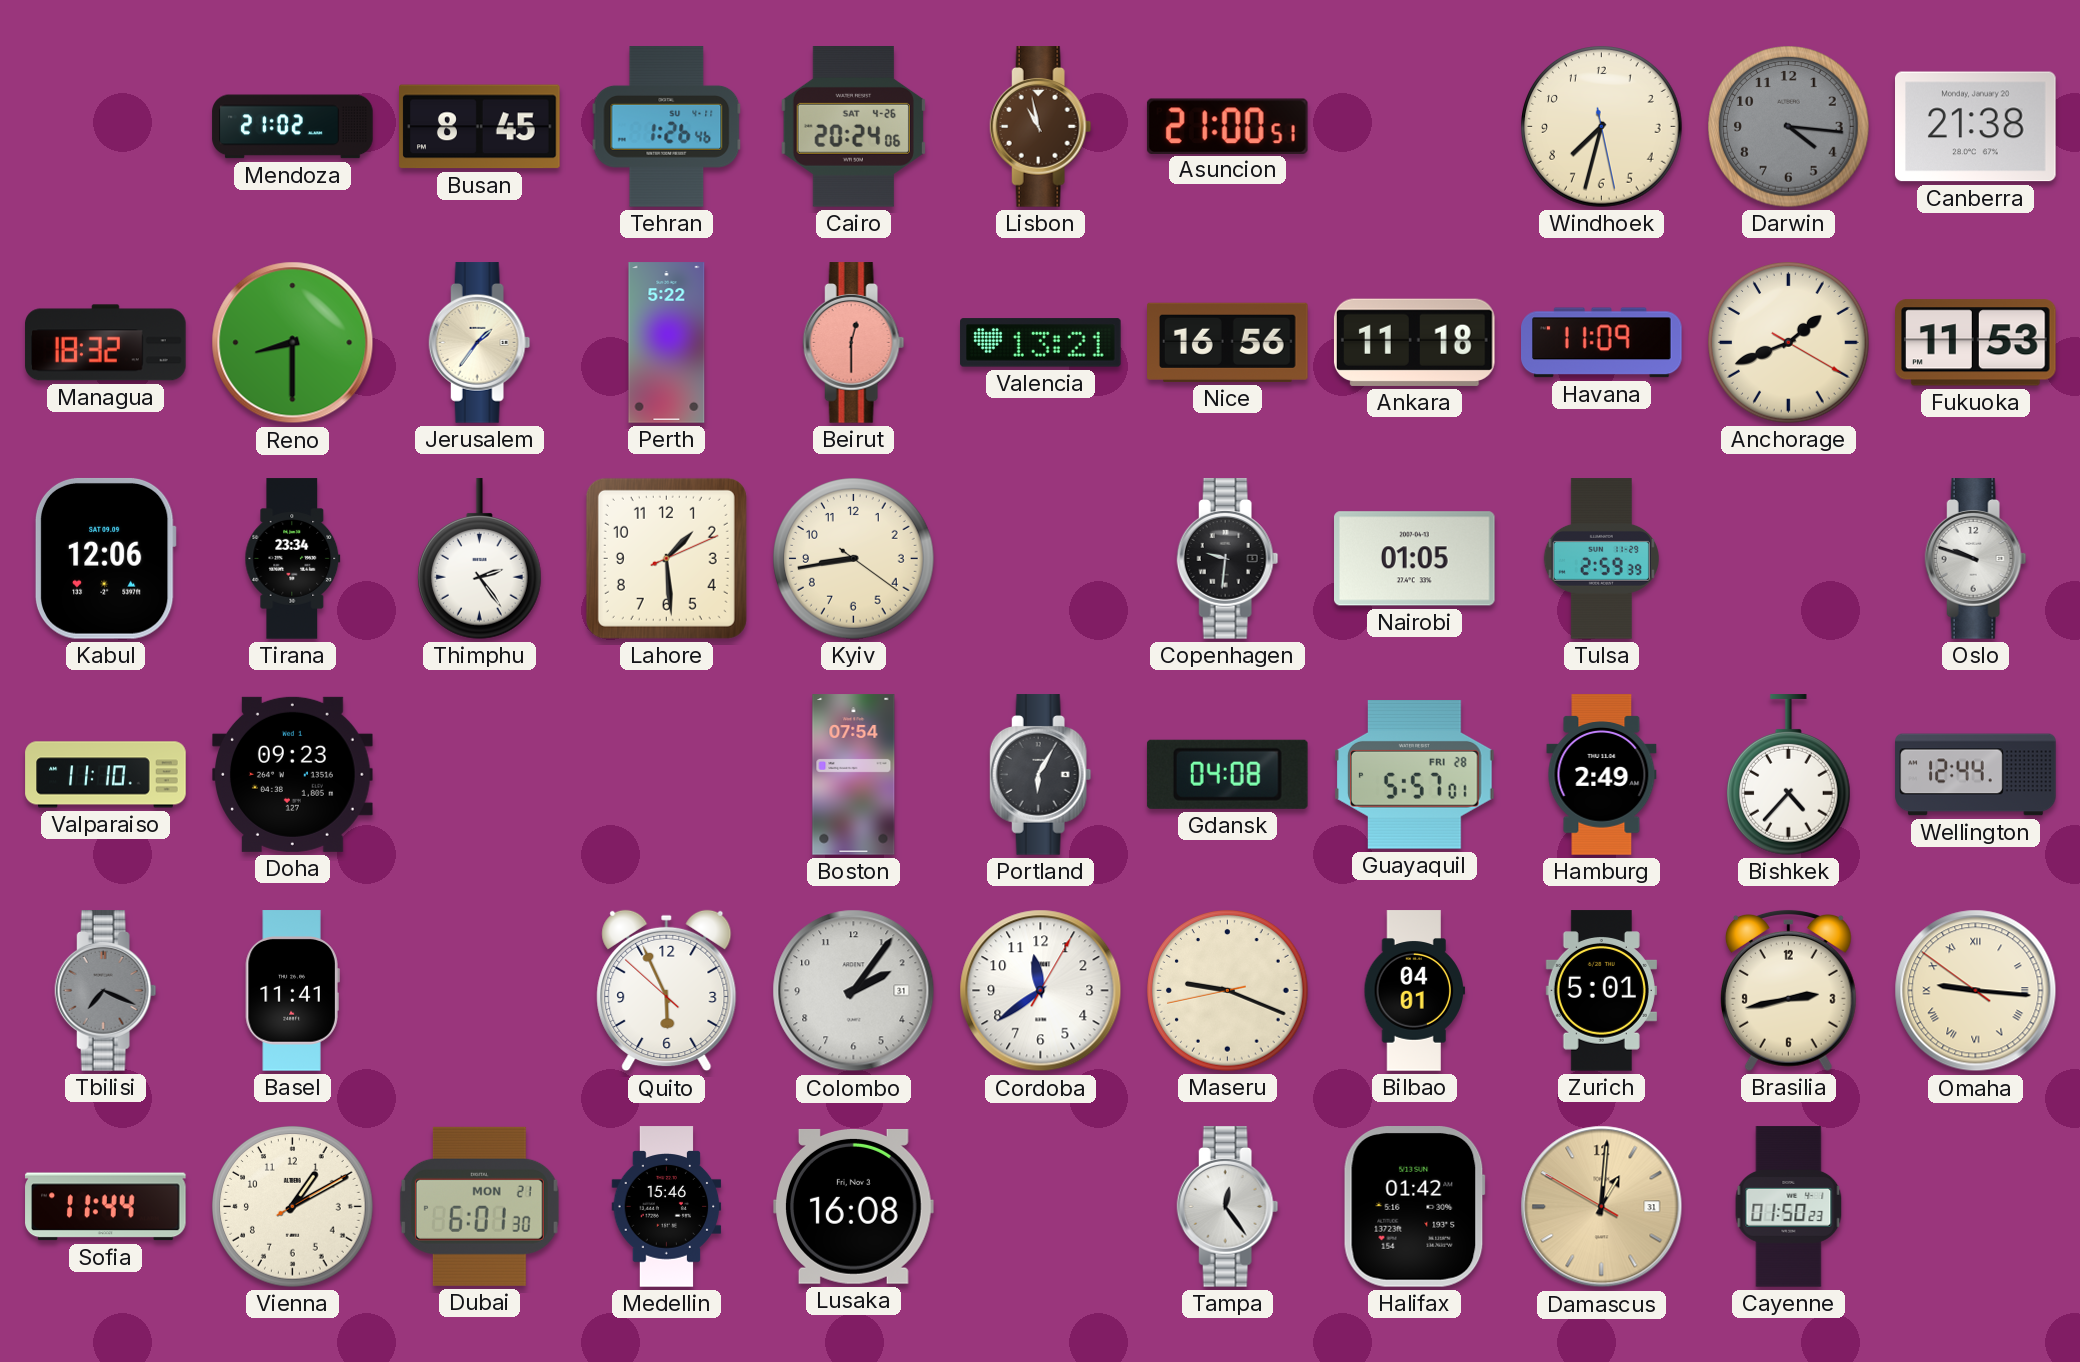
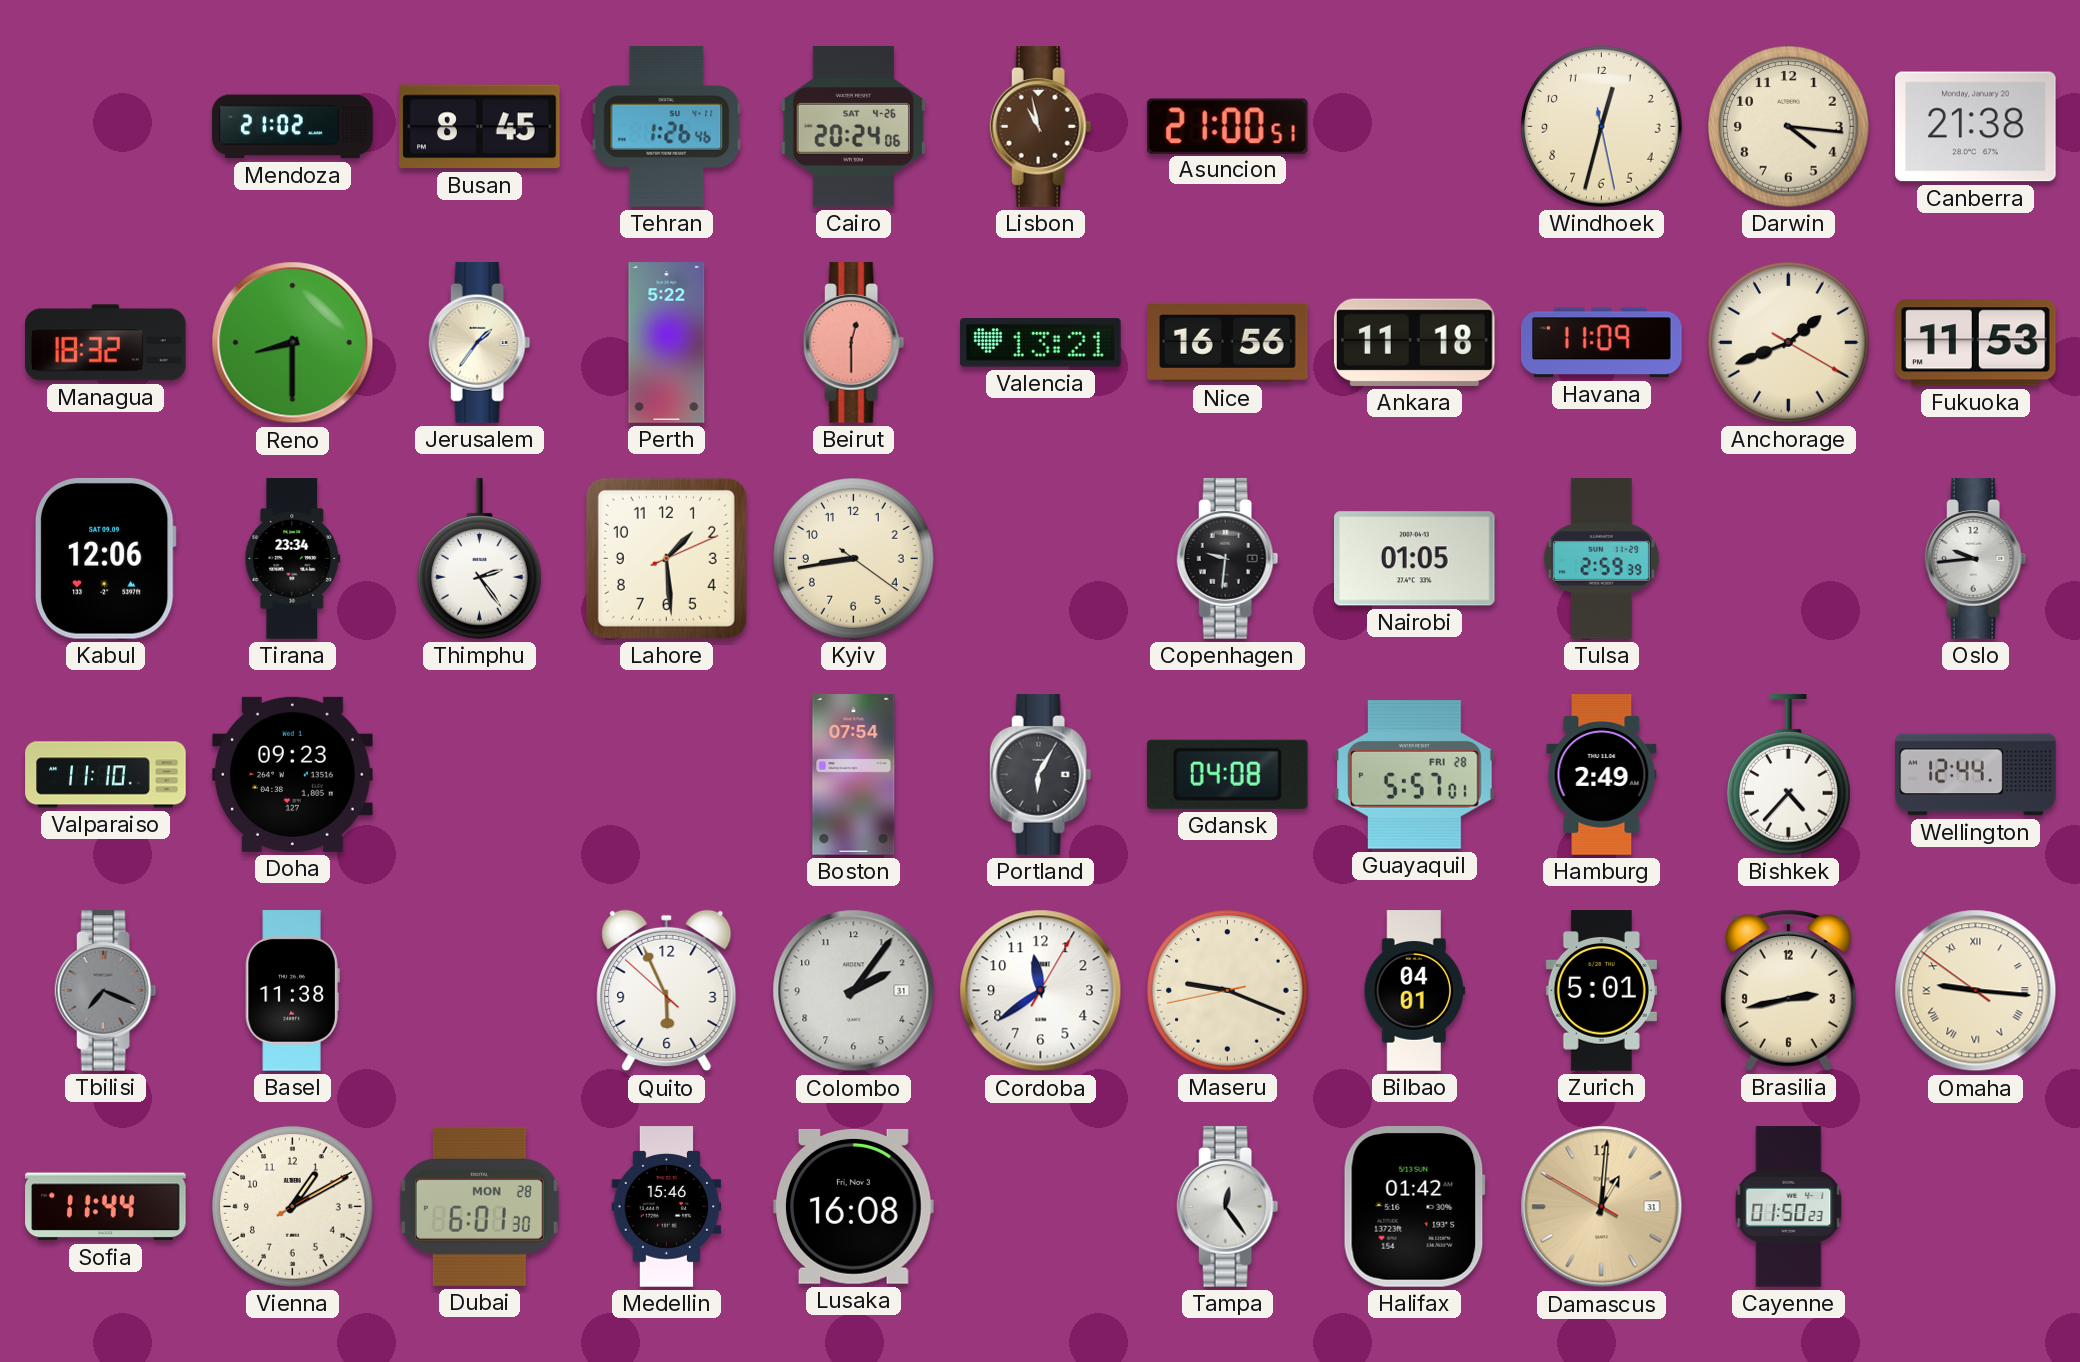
Windhoek: 7:32 -> 12:32 (1602, 127)
Darwin dial: grey -> cream (1789, 127)
Oslo: 9:48 -> 9:44 (1976, 559)
Basel: 11:41 -> 11:38 (292, 991)
Dubai date: MON 21 -> MON 28 (479, 1206)
